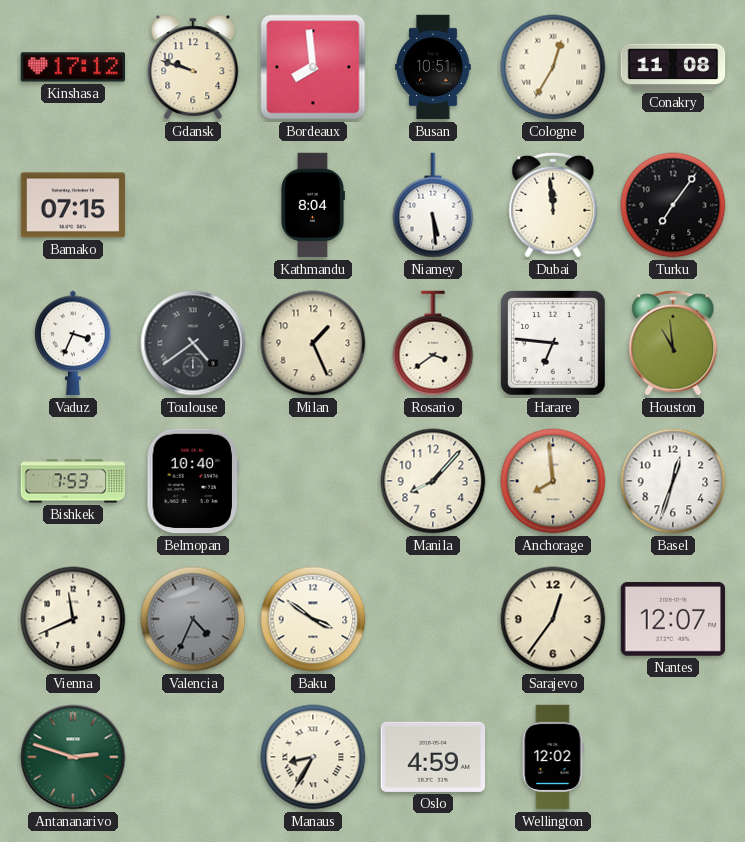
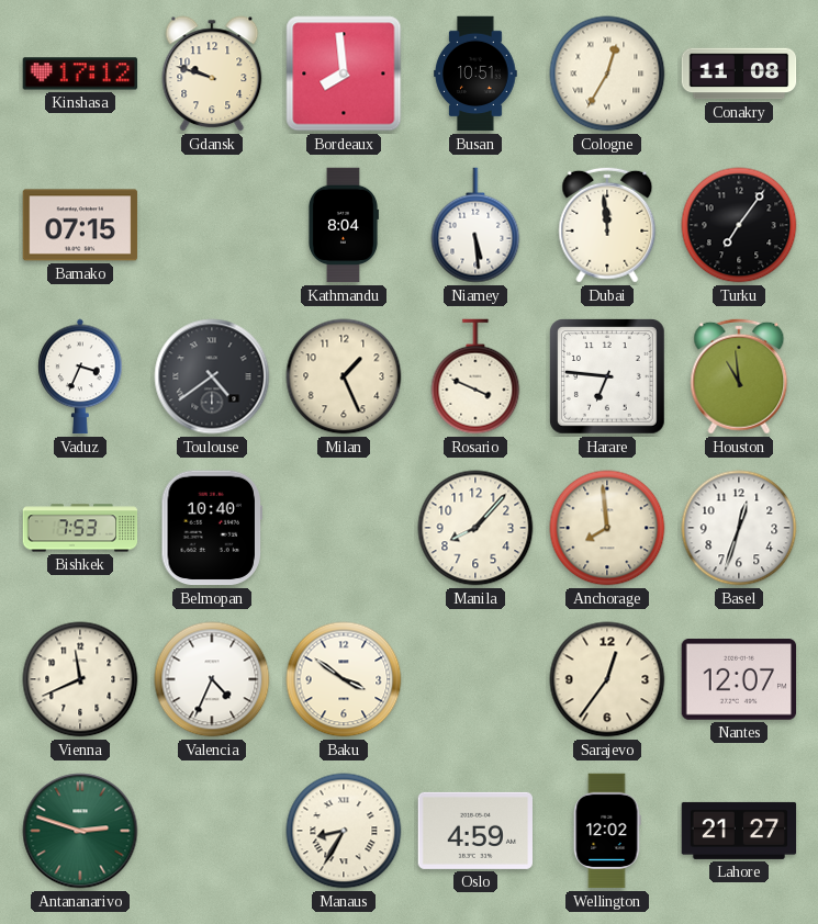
Rosario: 3:39 -> 3:49 (475, 376)
Valencia dial: grey -> white (212, 679)
Lahore: none -> 21:27 (739, 831)
